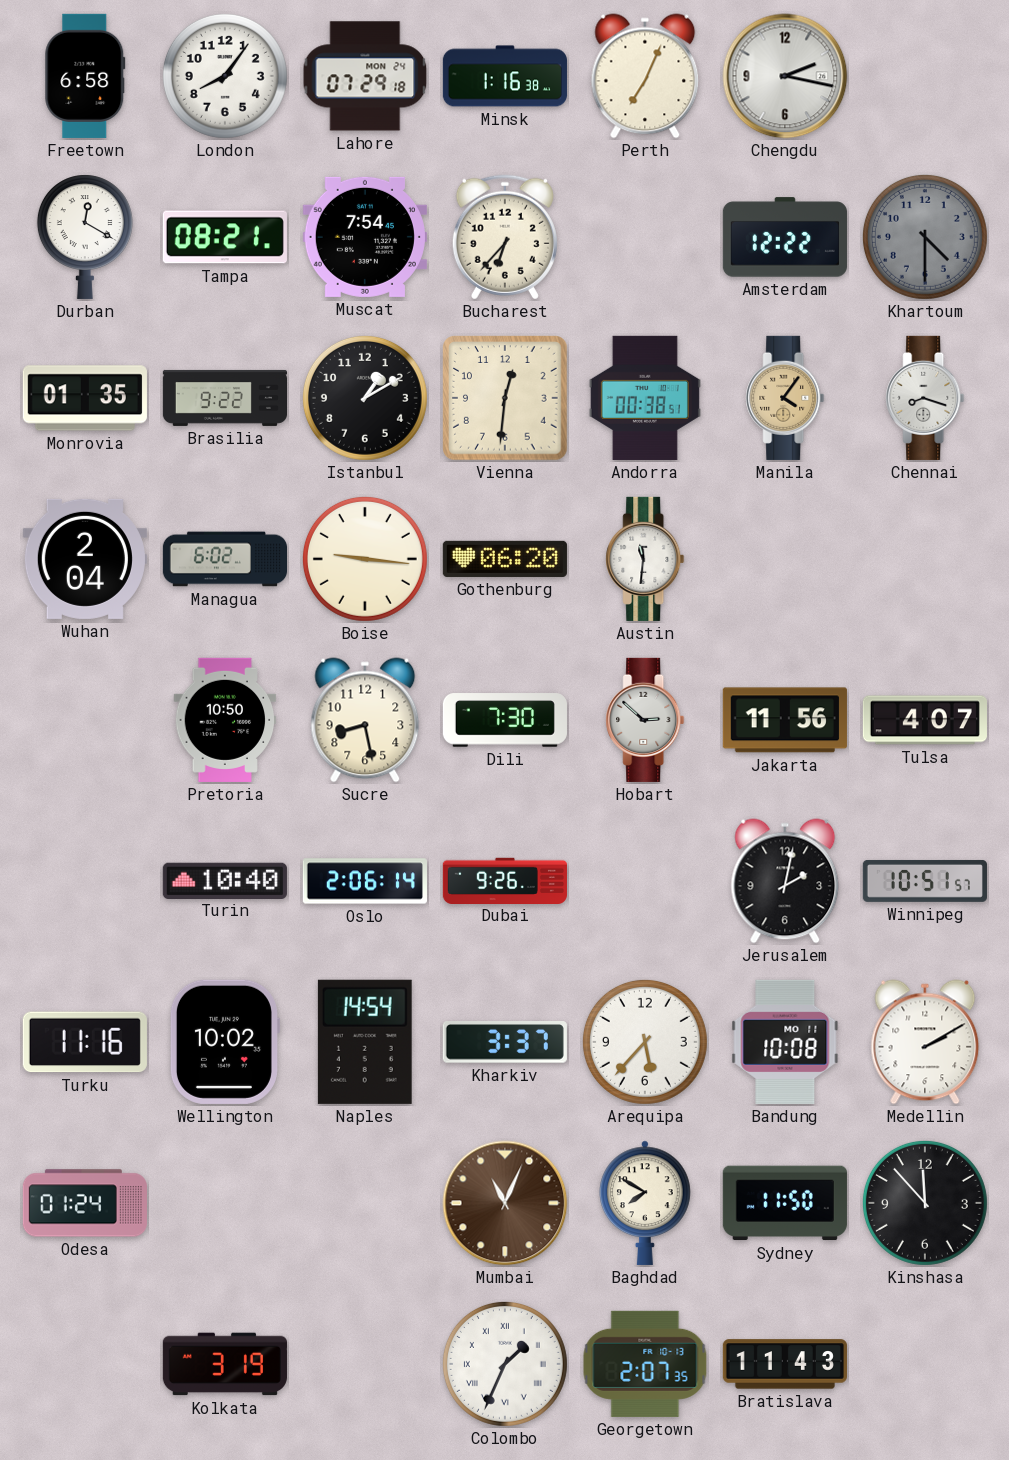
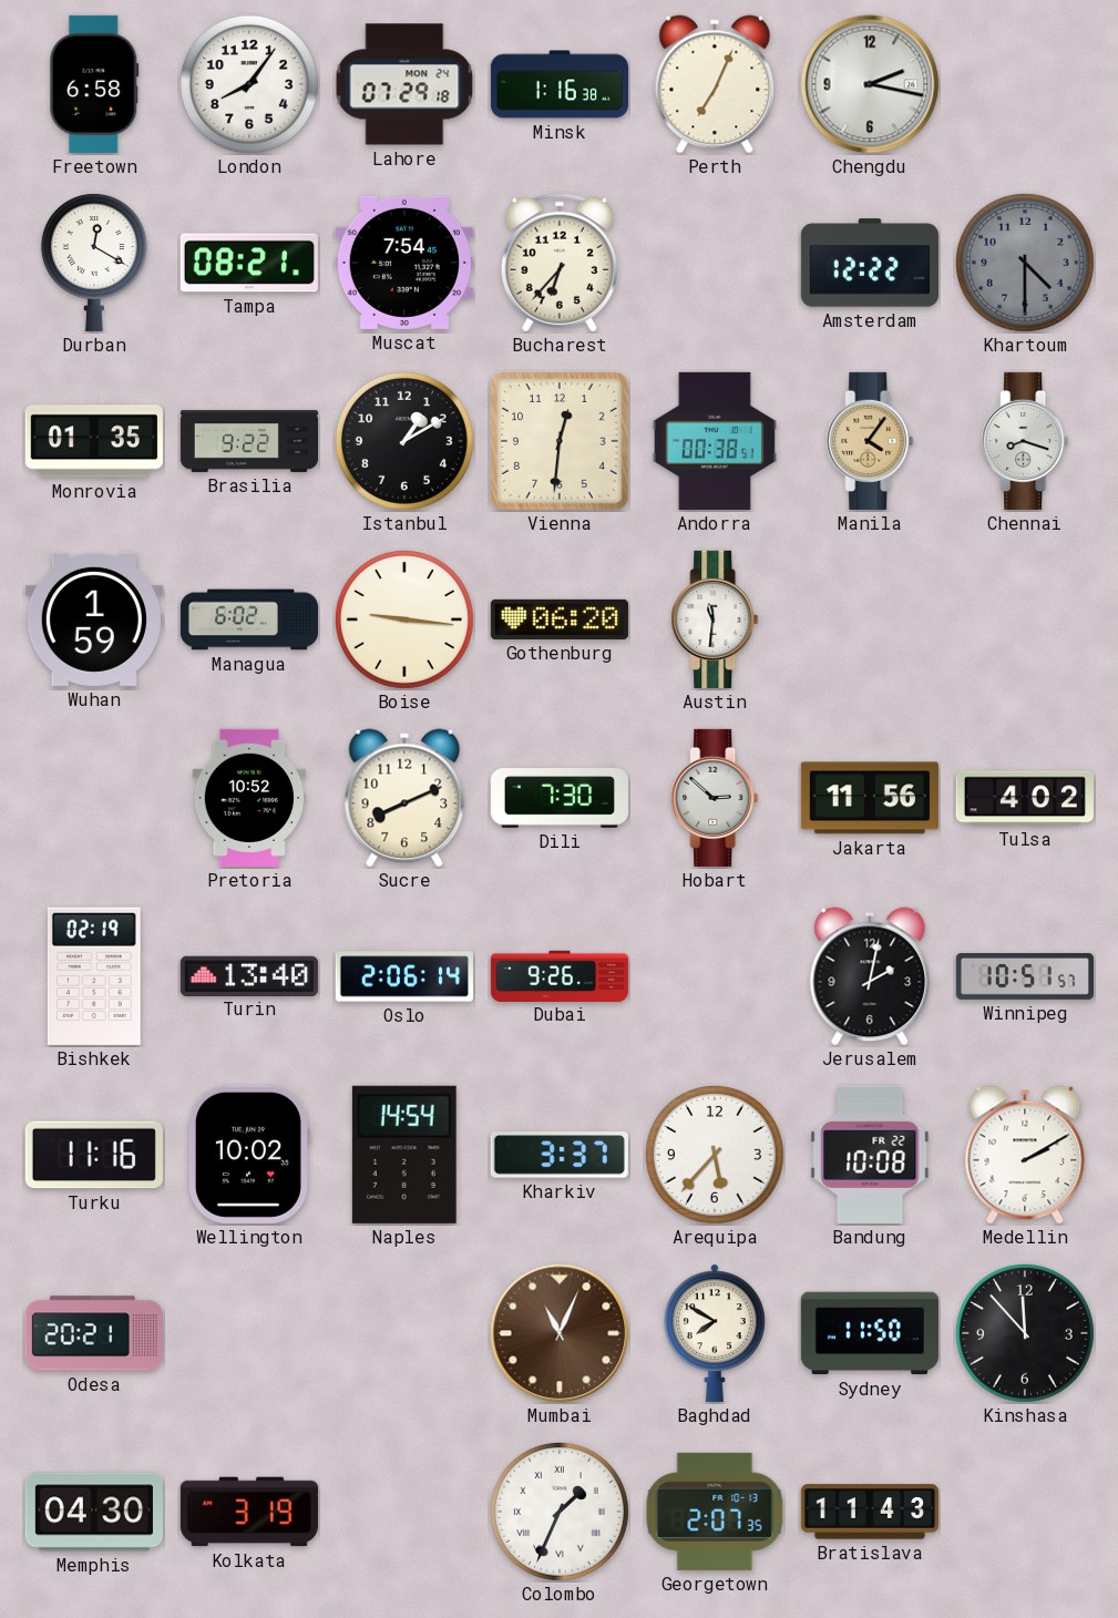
Wuhan: 2:04 -> 1:59 (94, 619)
Pretoria: 10:50 -> 10:52 (249, 798)
Sucre: 8:28 -> 8:11 (404, 798)
Tulsa: 4:07 -> 4:02 (1025, 798)
Bishkek: none -> 02:19 (94, 976)
Turin: 10:40 -> 13:40 (249, 975)
Bandung date: MO 11 -> FR 22 (870, 1155)
Odesa: 01:24 -> 20:21 (94, 1333)
Memphis: none -> 04:30 (94, 1512)
